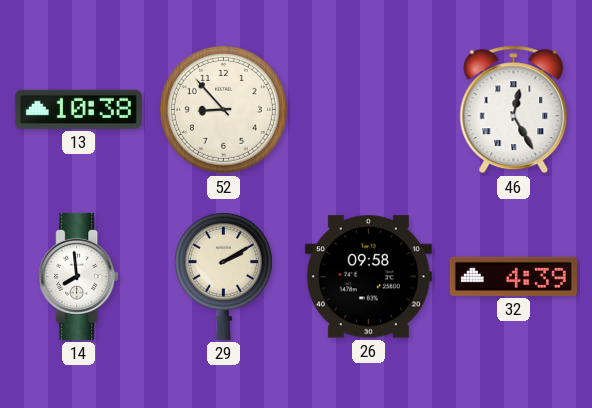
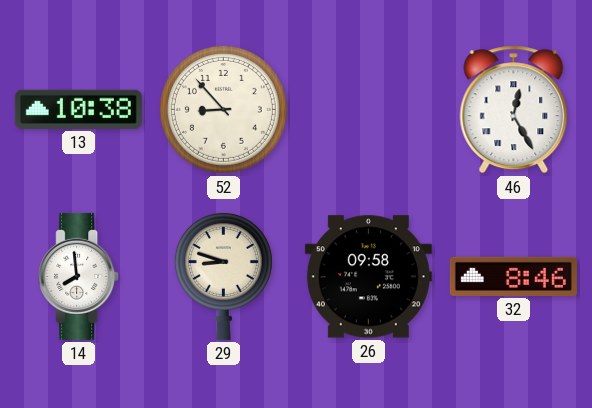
29: 2:10 -> 8:48 (223, 276)
32: 4:39 -> 8:46 (513, 276)
